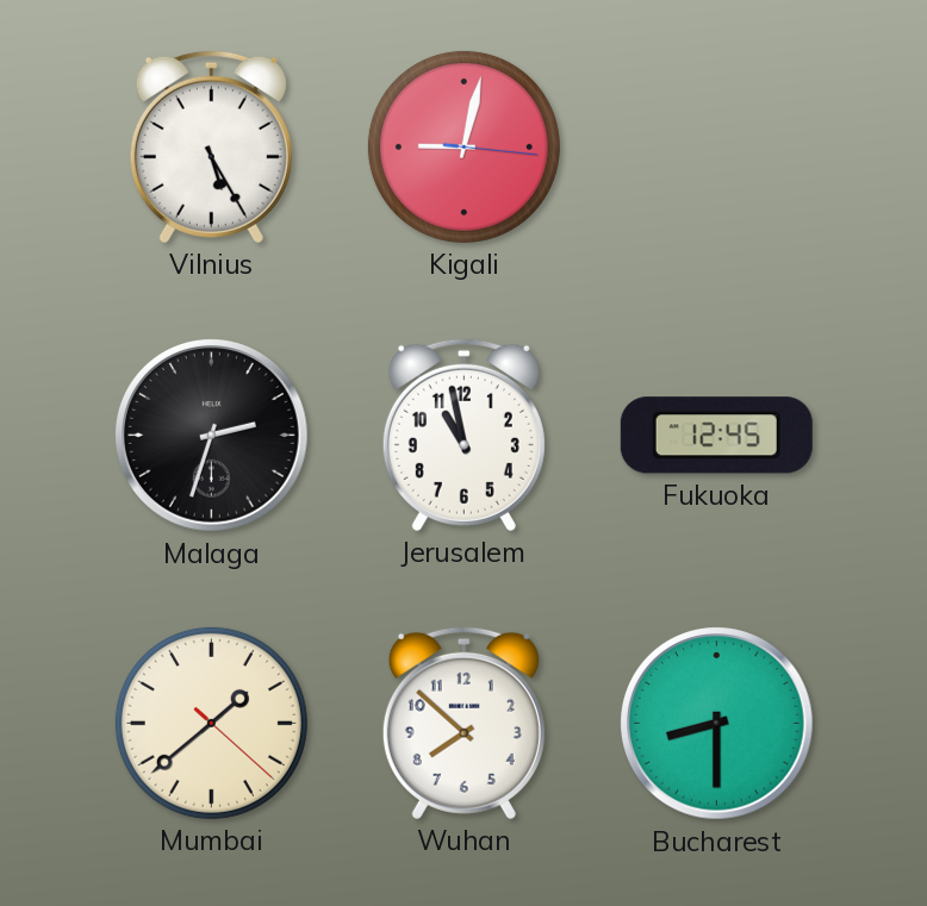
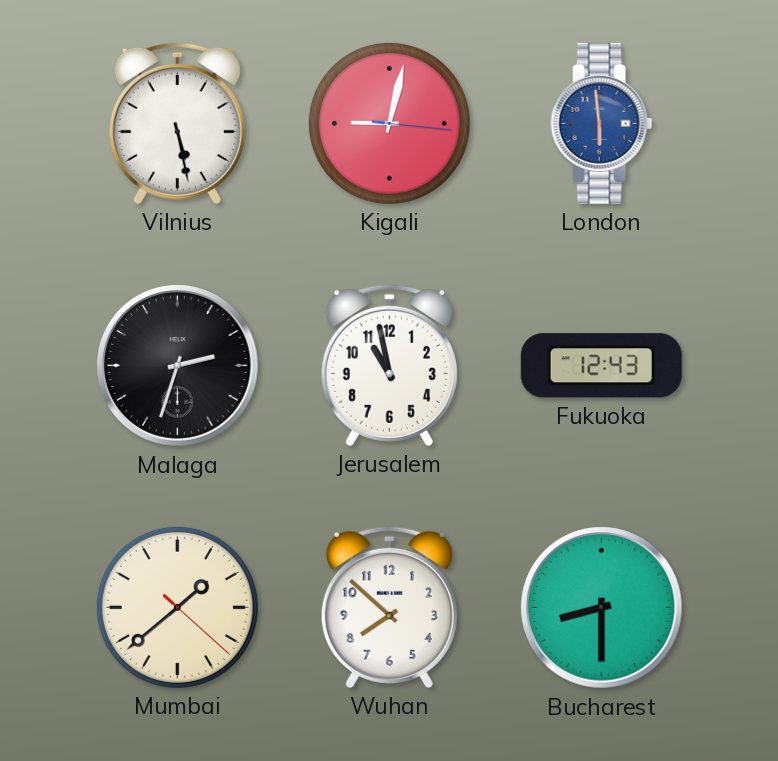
Vilnius: 5:25 -> 5:28 (177, 123)
London: none -> 5:59 (602, 123)
Fukuoka: 12:45 -> 12:43 (601, 366)
